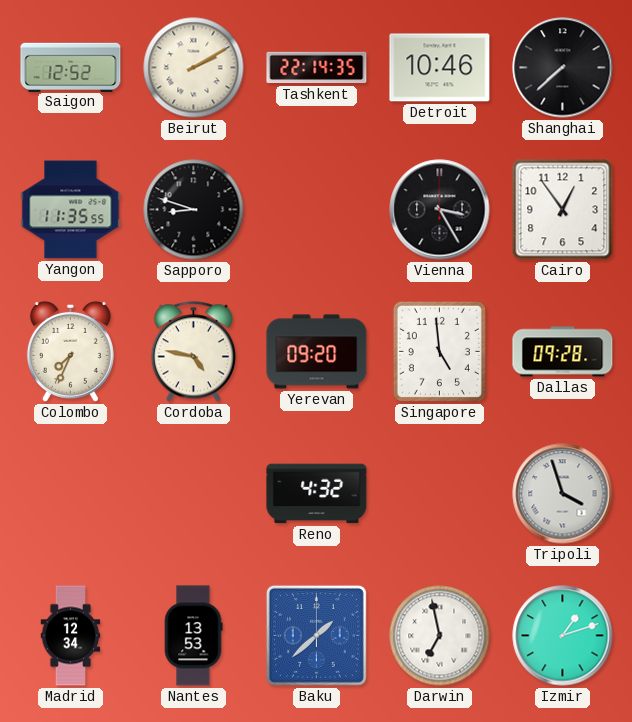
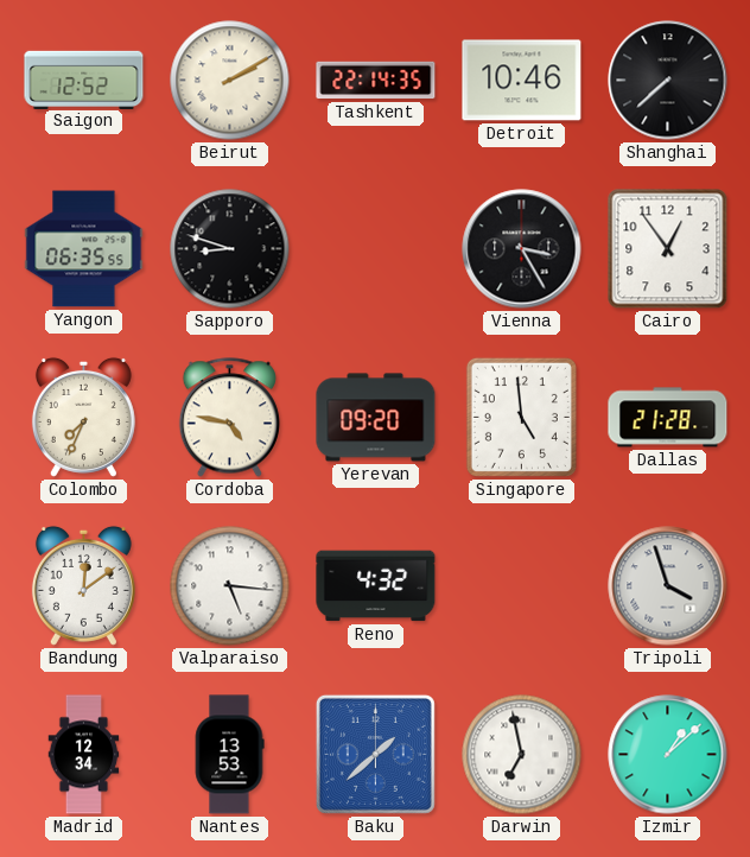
Yangon: 11:35 -> 06:35 (84, 249)
Dallas: 09:28 -> 21:28 (668, 418)
Bandung: none -> 12:09 (83, 585)
Valparaiso: none -> 5:16 (230, 586)
Izmir: 1:12 -> 1:08 (668, 755)
